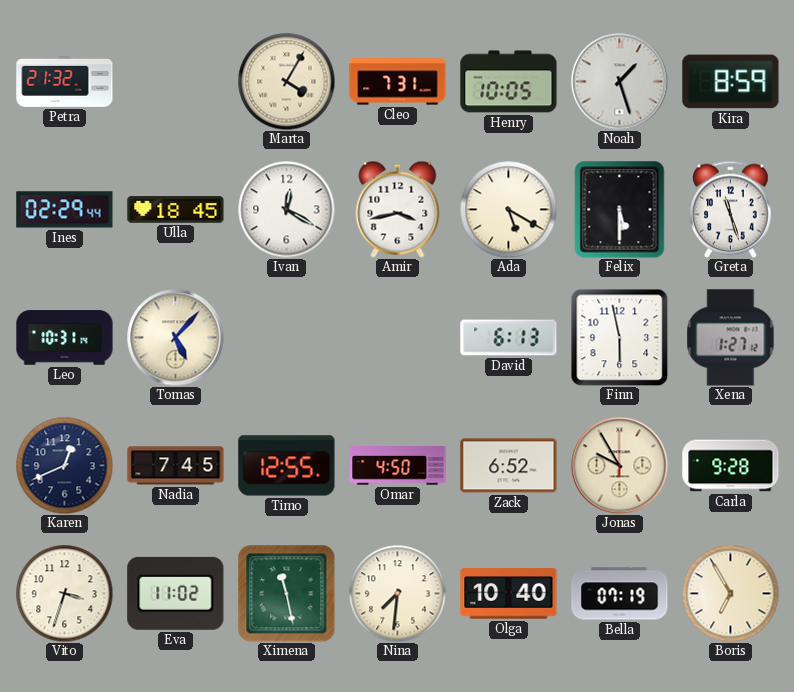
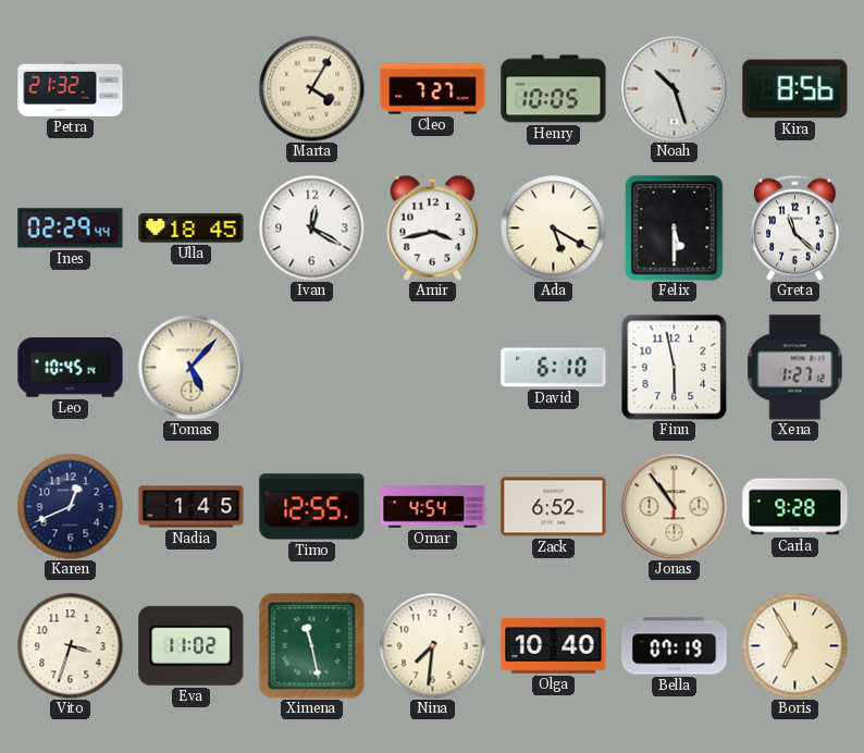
Cleo: 7:31 -> 7:27 (433, 89)
Noah: 1:27 -> 10:27 (675, 89)
Kira: 8:59 -> 8:56 (795, 89)
Greta: 11:27 -> 11:22 (795, 227)
Leo: 10:31 -> 10:45 (71, 368)
David: 6:13 -> 6:10 (554, 368)
Nadia: 7:45 -> 1:45 (192, 507)
Omar: 4:50 -> 4:54 (433, 507)
Jonas: 9:55 -> 10:54 (675, 507)
